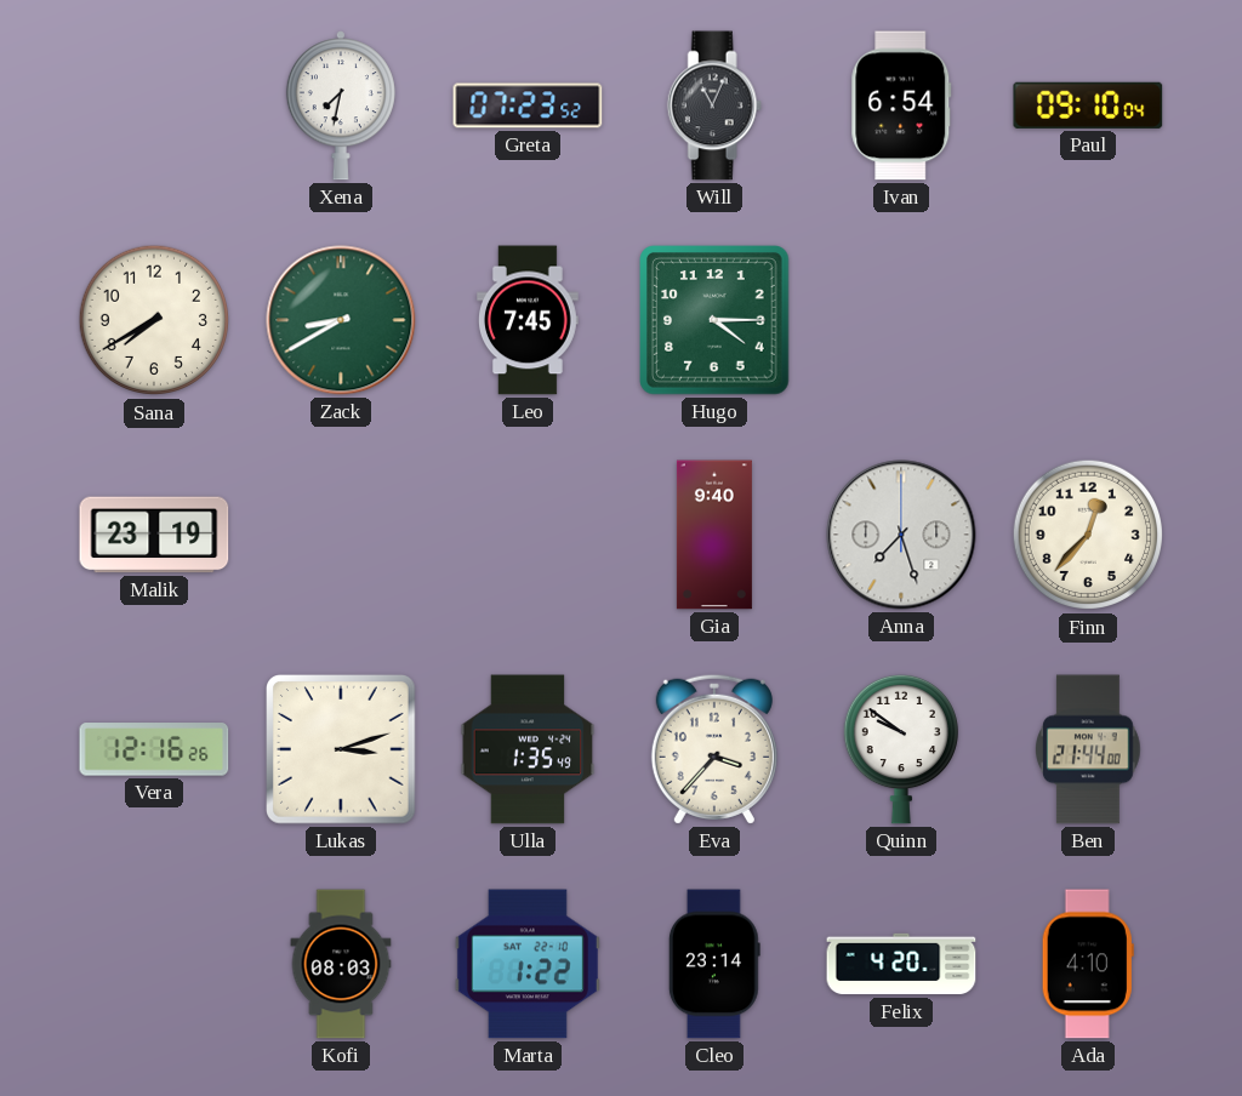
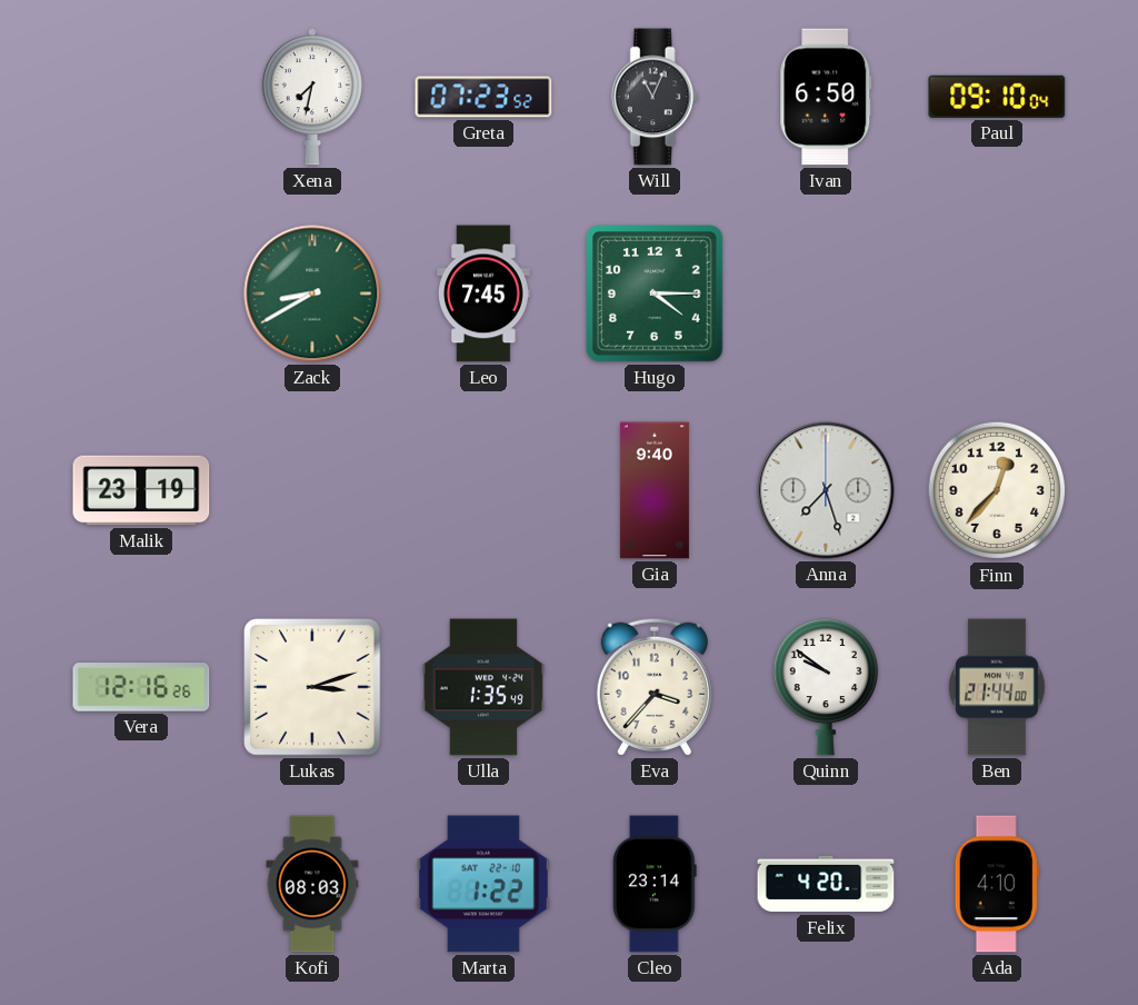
Ivan: 6:54 -> 6:50 (826, 97)
Sana: 7:40 -> none (154, 320)
